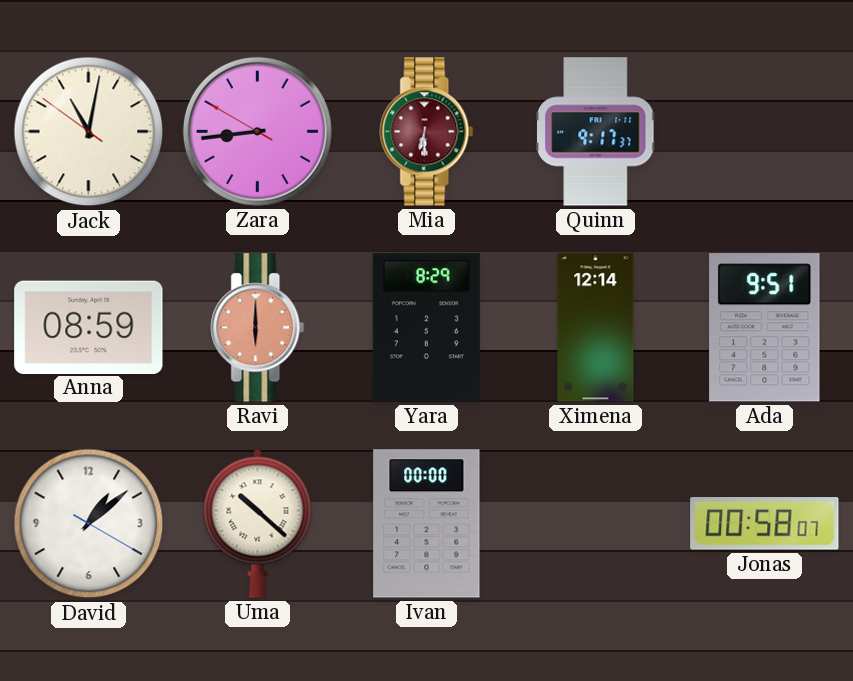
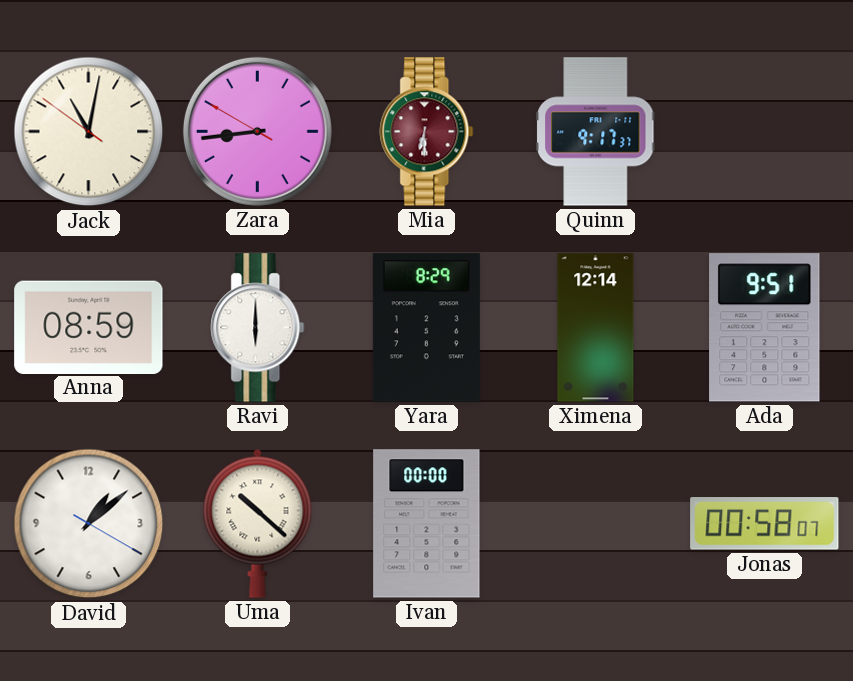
Ravi dial: salmon -> white (258, 328)
